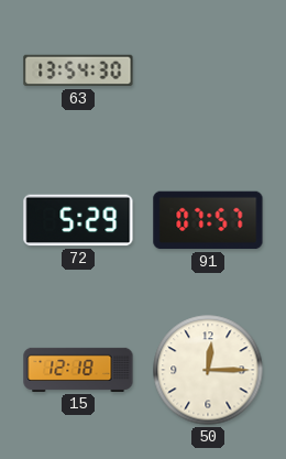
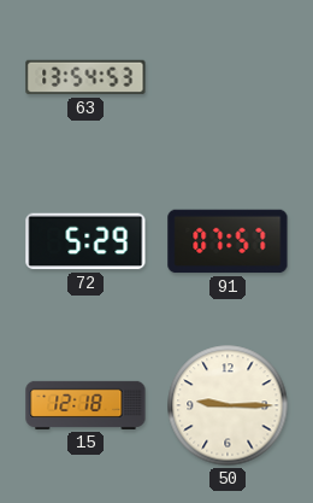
63: 13:54:30 -> 13:54:53 (85, 77)
50: 12:15 -> 9:15 (228, 405)
